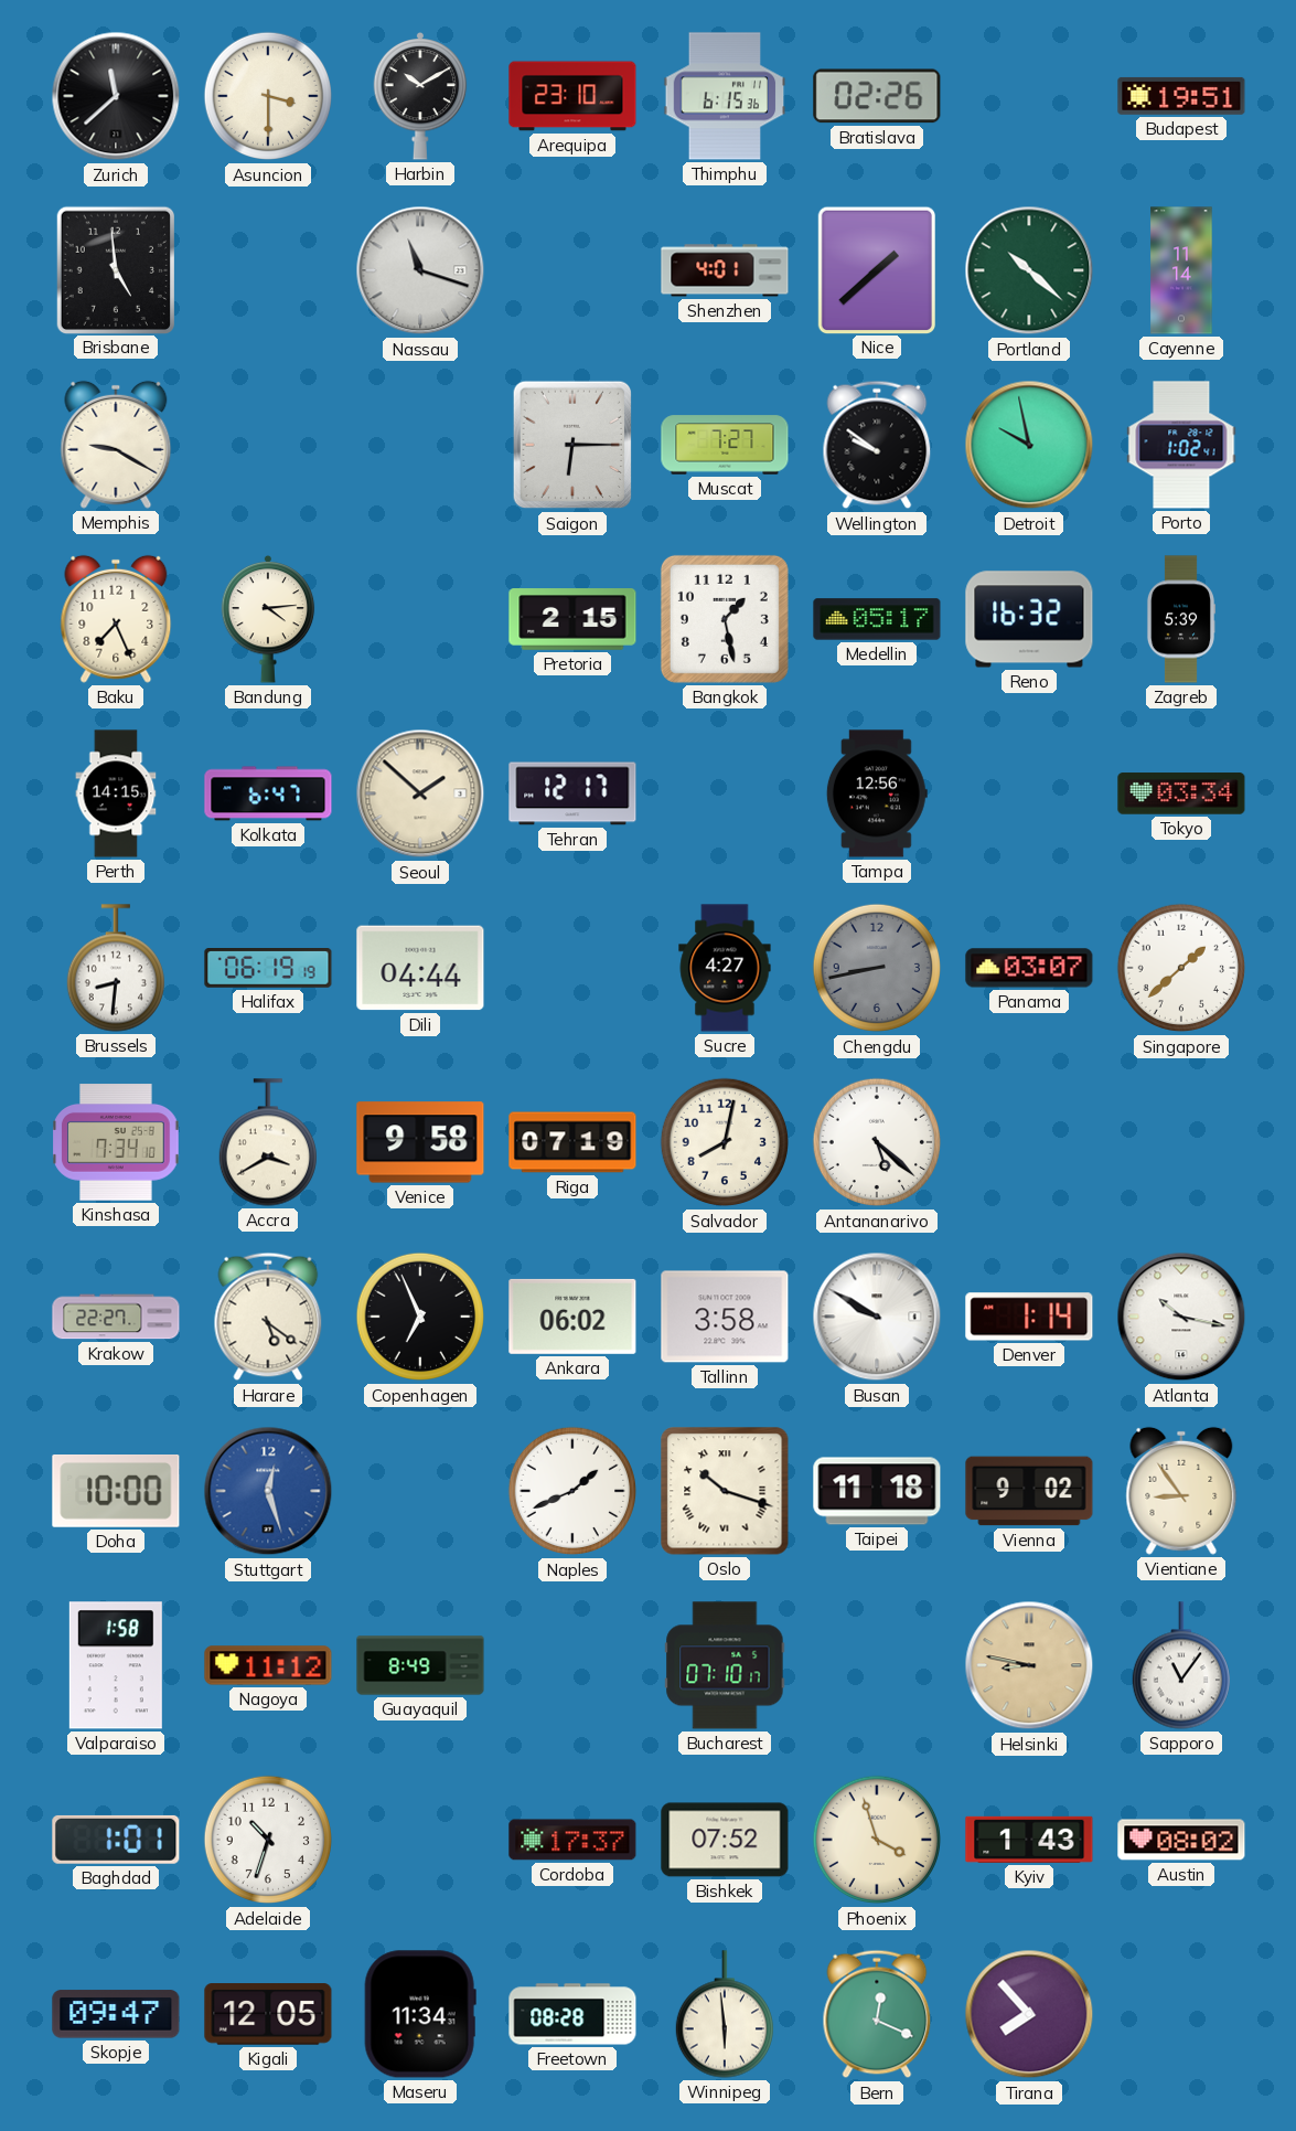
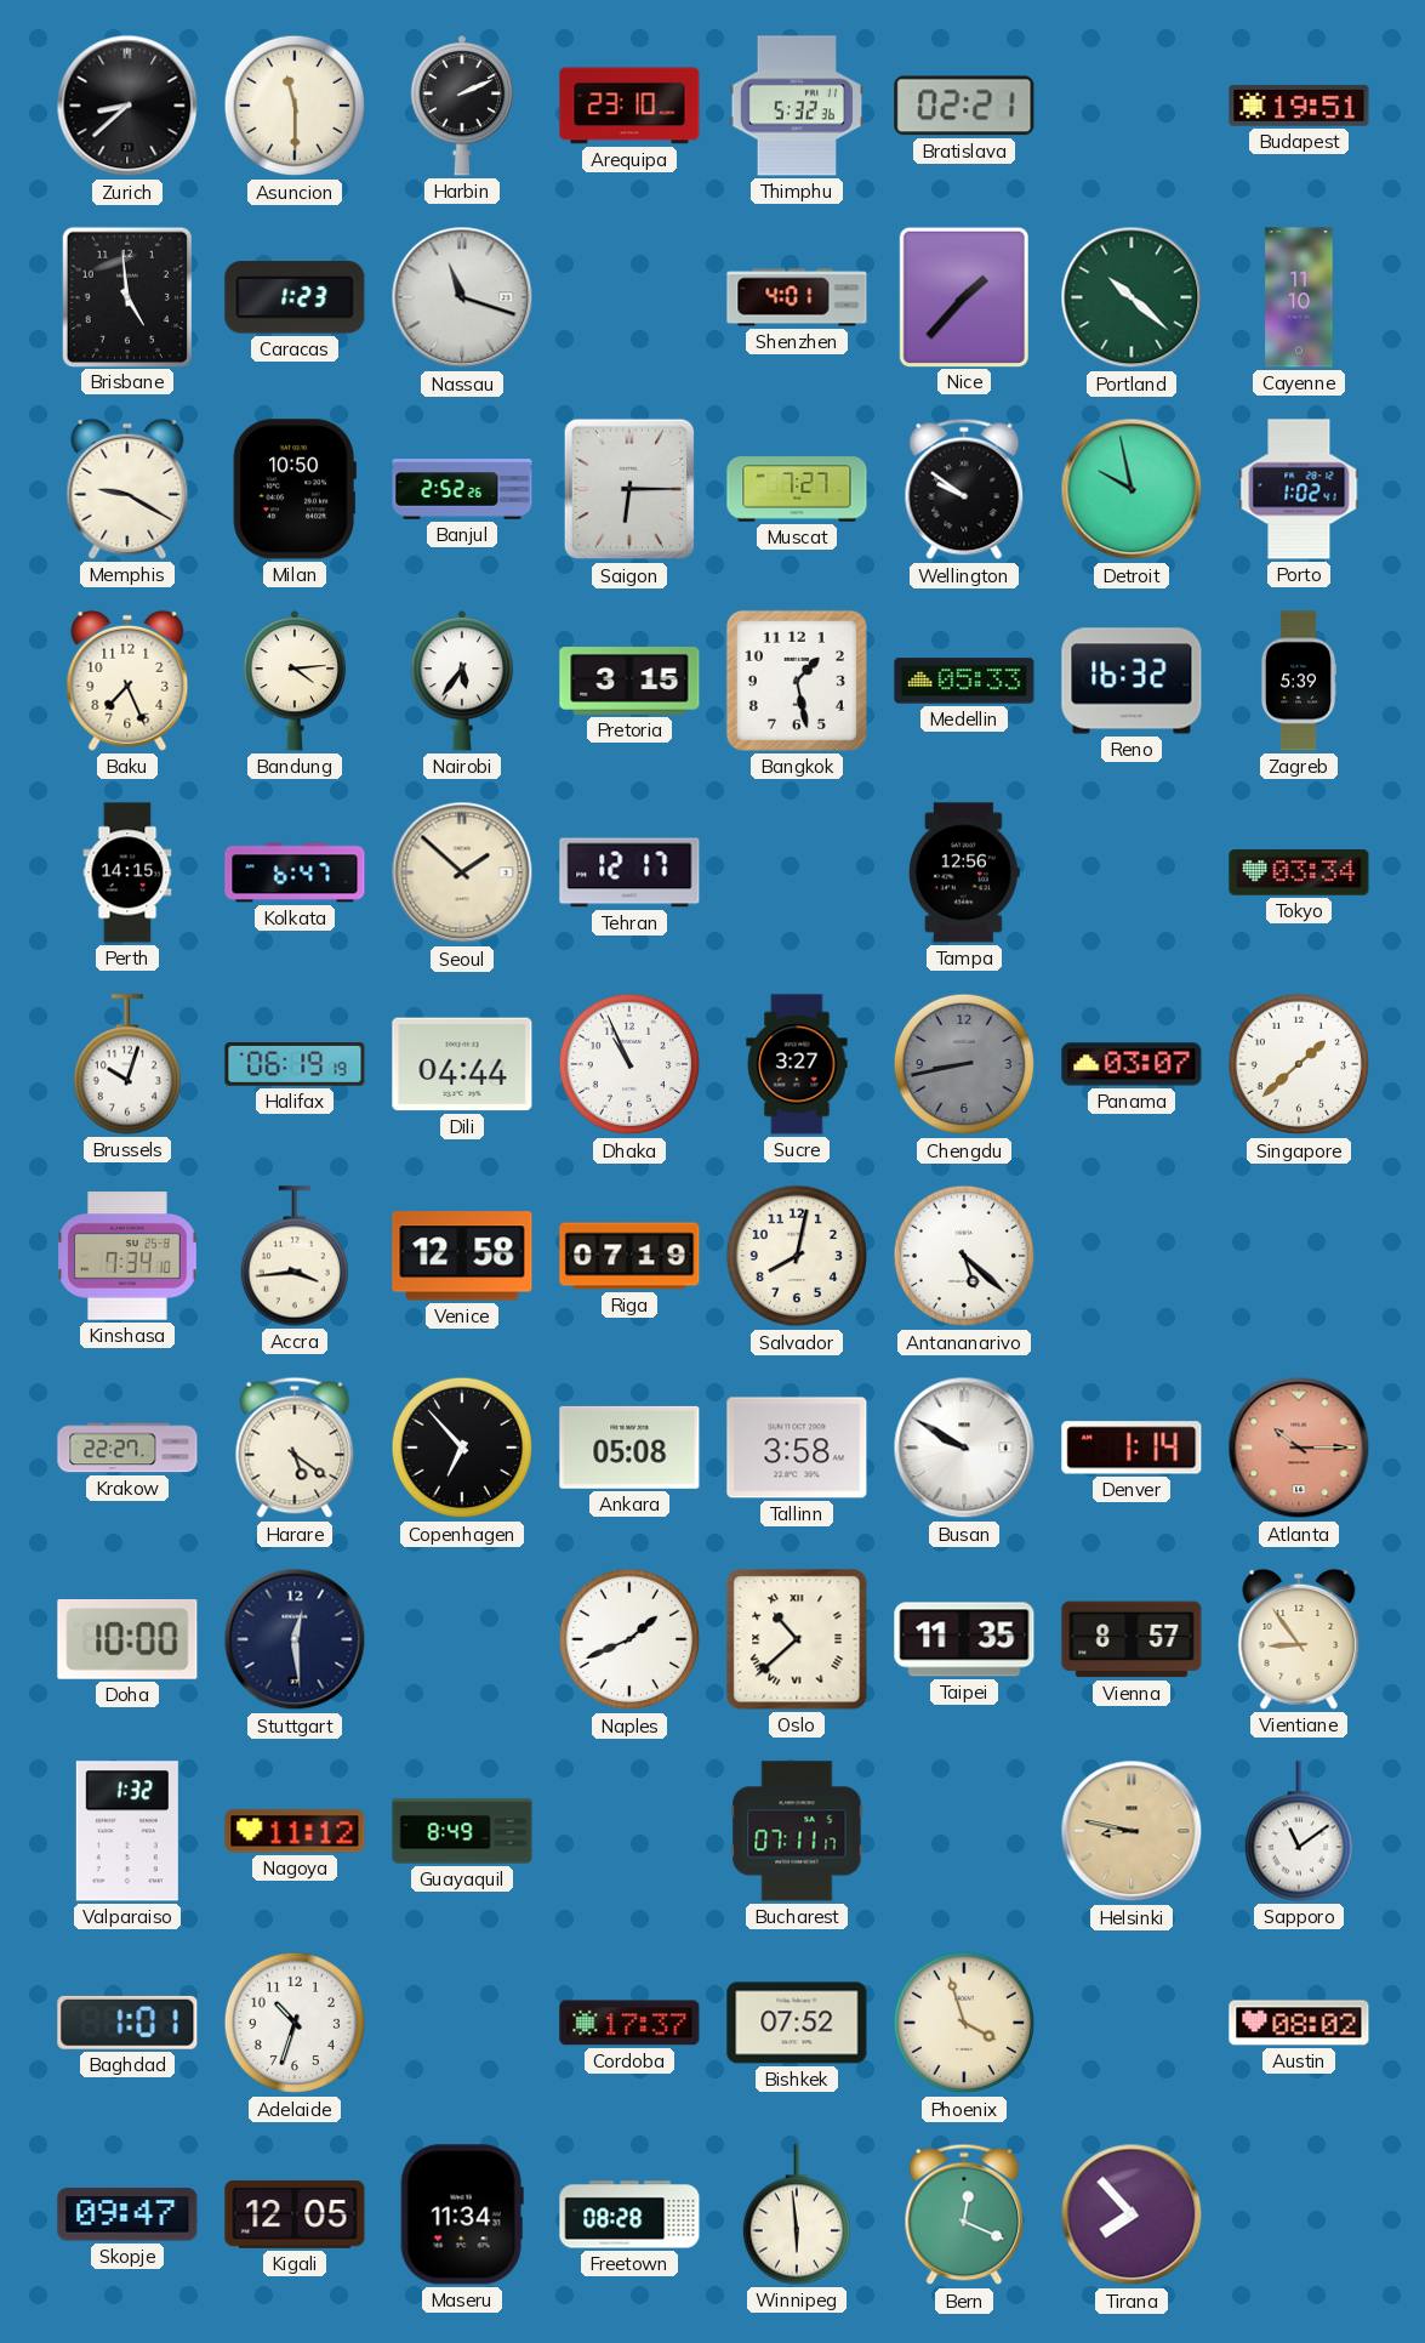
Zurich: 11:38 -> 8:38 (127, 106)
Asuncion: 3:30 -> 11:30 (295, 106)
Harbin: 10:10 -> 2:11 (462, 106)
Thimphu: 6:15 -> 5:32 (797, 106)
Bratislava: 02:26 -> 02:21 (964, 106)
Caracas: none -> 1:23 (295, 297)
Nice: 1:38 -> 1:37 (963, 296)
Cayenne: 11:14 -> 11:10 (1299, 297)
Milan: none -> 10:50 (295, 489)
Banjul: none -> 2:52 (462, 489)
Nairobi: none -> 5:36 (462, 681)
Pretoria: 2:15 -> 3:15 (629, 681)
Medellin: 05:17 -> 05:33 (964, 681)
Brussels: 8:31 -> 10:03 (126, 1064)
Dhaka: none -> 10:56 (629, 1064)
Sucre: 4:27 -> 3:27 (797, 1064)
Accra: 3:40 -> 3:44 (293, 1256)
Venice: 9:58 -> 12:58 (462, 1256)
Copenhagen: 6:56 -> 6:53 (462, 1448)
Ankara: 06:02 -> 05:08 (629, 1448)
Atlanta: 10:17 -> 10:15 (1299, 1448)
Atlanta dial: white -> salmon (1299, 1448)
Stuttgart: 12:27 -> 12:29 (295, 1639)
Stuttgart dial: blue -> navy (295, 1639)
Oslo: 10:18 -> 10:38 (797, 1639)
Taipei: 11:18 -> 11:35 (964, 1639)
Vienna: 9:02 -> 8:57 (1132, 1639)
Valparaiso: 1:58 -> 1:32 (127, 1831)
Bucharest: 07:10 -> 07:11 (797, 1831)
Sapporo: 11:06 -> 11:09 (1298, 1831)
Kyiv: 1:43 -> none (1029, 1840)
